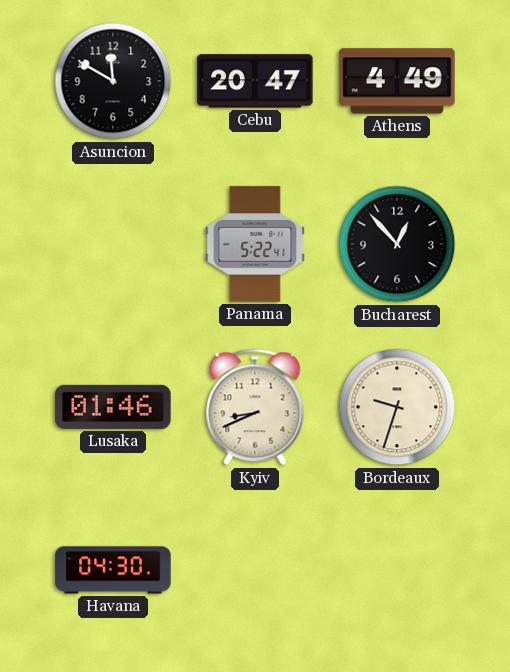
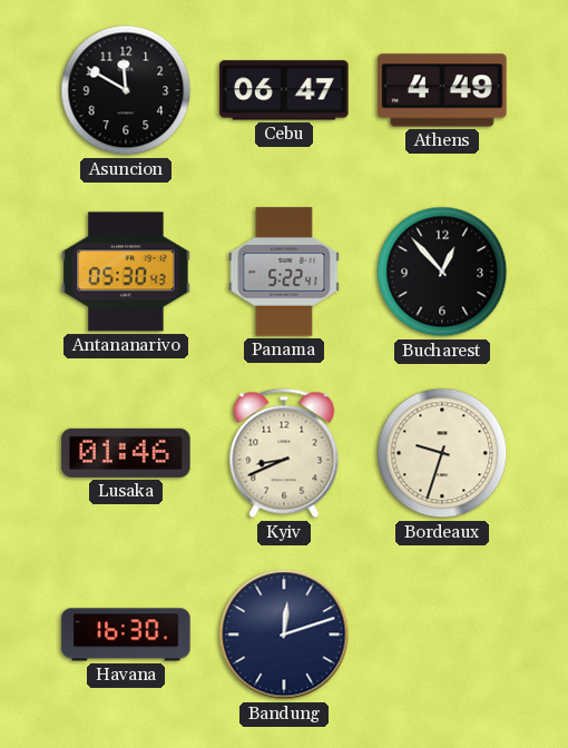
Cebu: 20:47 -> 06:47 (284, 90)
Antananarivo: none -> 05:30 (126, 272)
Havana: 04:30 -> 16:30 (126, 634)
Bandung: none -> 12:12 (284, 634)
